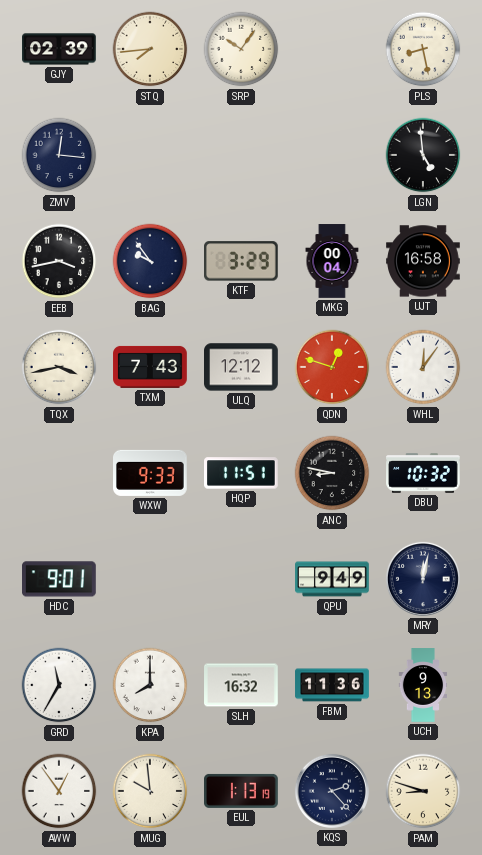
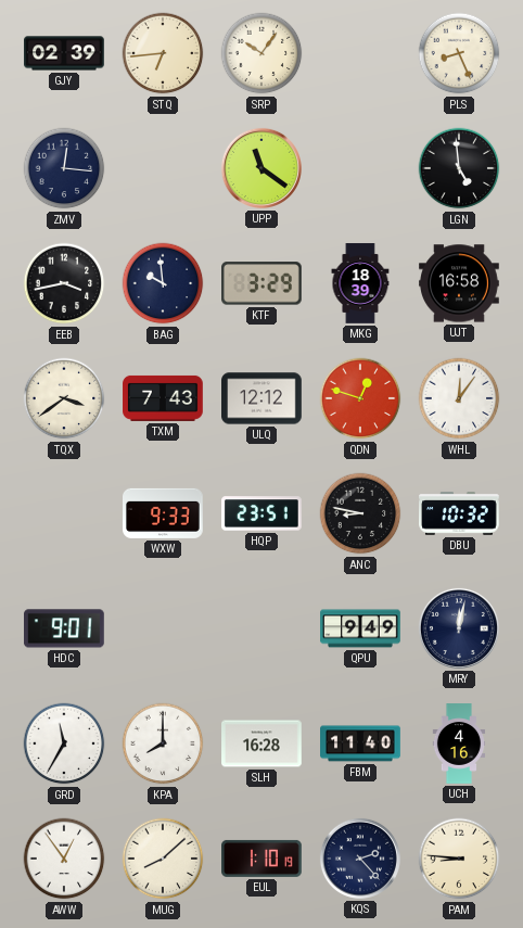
STQ: 7:44 -> 6:44 (163, 53)
PLS: 8:28 -> 8:26 (459, 53)
UPP: none -> 11:21 (261, 168)
BAG: 9:54 -> 9:59 (163, 283)
MKG: 00:04 -> 18:39 (360, 283)
TQX: 3:43 -> 3:39 (64, 398)
HQP: 11:51 -> 23:51 (263, 513)
SLH: 16:32 -> 16:28 (261, 743)
FBM: 11:36 -> 11:40 (360, 743)
UCH: 9:13 -> 4:16 (459, 743)
MUG: 9:59 -> 8:08 (163, 859)
EUL: 1:13 -> 1:10 (261, 859)
PAM: 8:48 -> 8:46 (459, 859)
